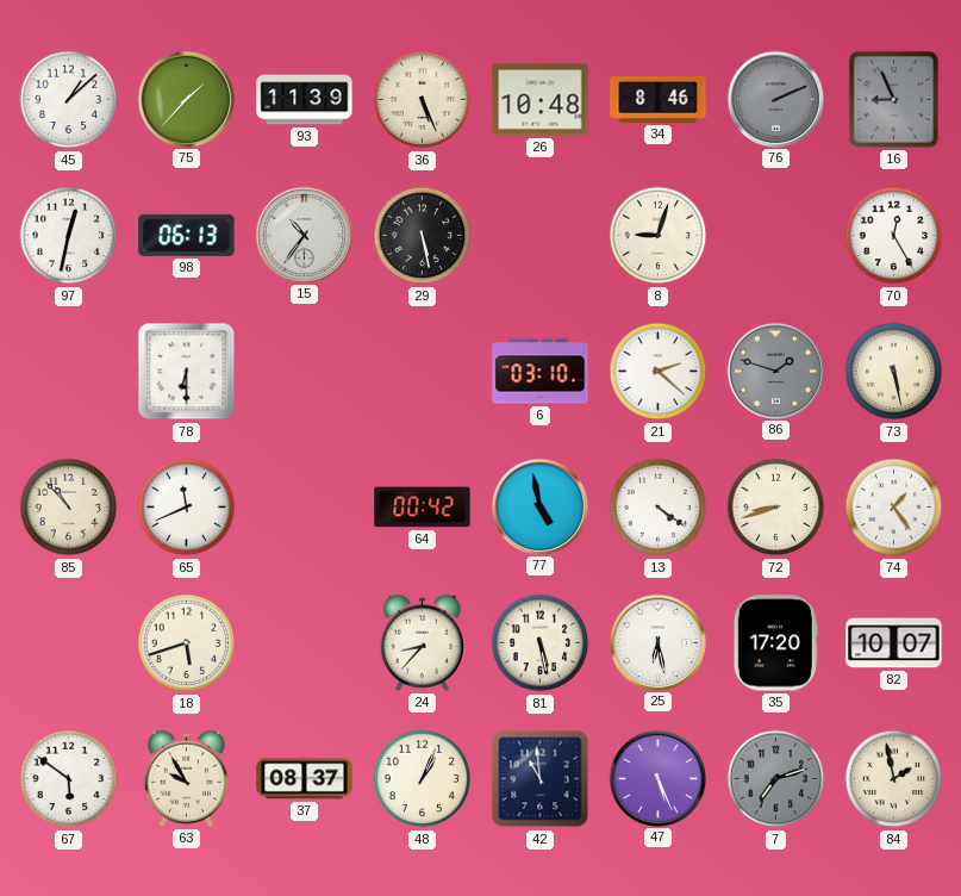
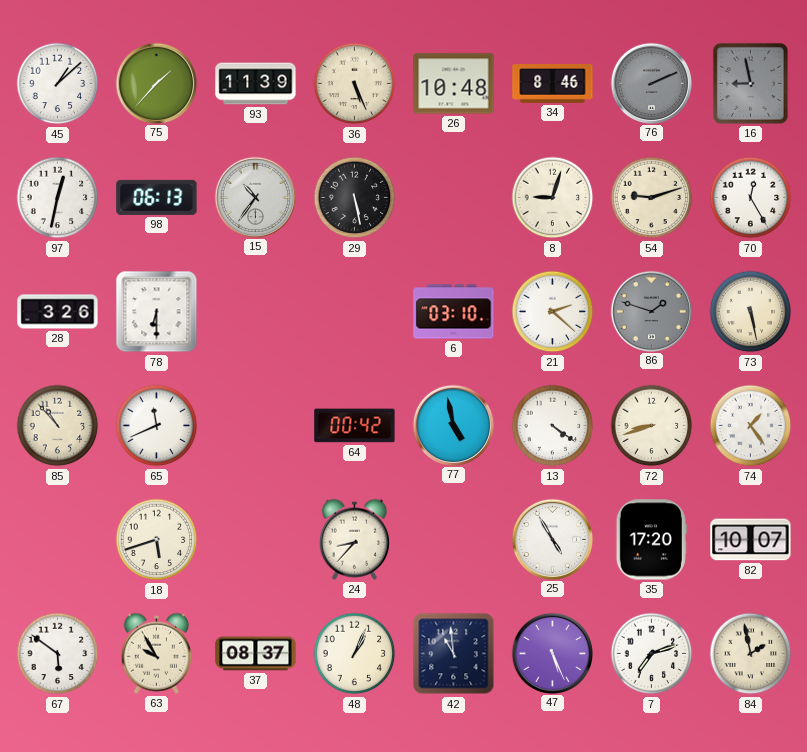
16: 8:56 -> 8:58 (750, 83)
54: none -> 9:12 (652, 198)
28: none -> 3:26 (58, 312)
81: 5:28 -> none (541, 643)
25: 6:28 -> 4:55 (552, 539)
7 dial: grey -> white (652, 654)
